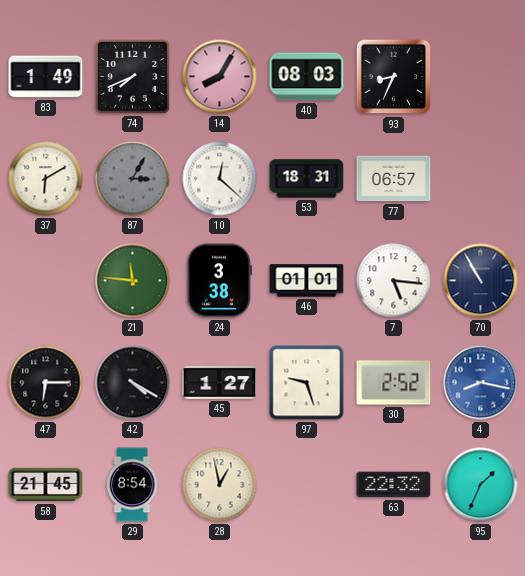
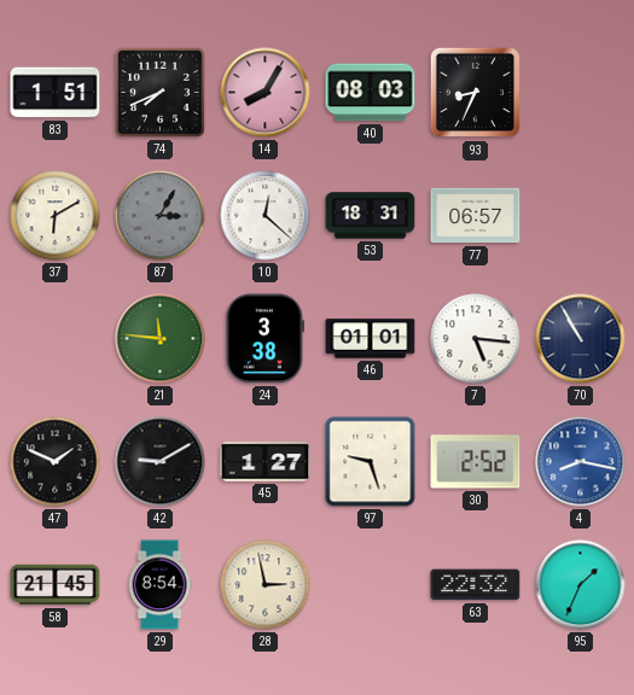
83: 1:49 -> 1:51 (56, 93)
47: 6:15 -> 1:49 (56, 462)
42: 4:20 -> 9:10 (161, 462)
28: 12:58 -> 2:58 (266, 585)
